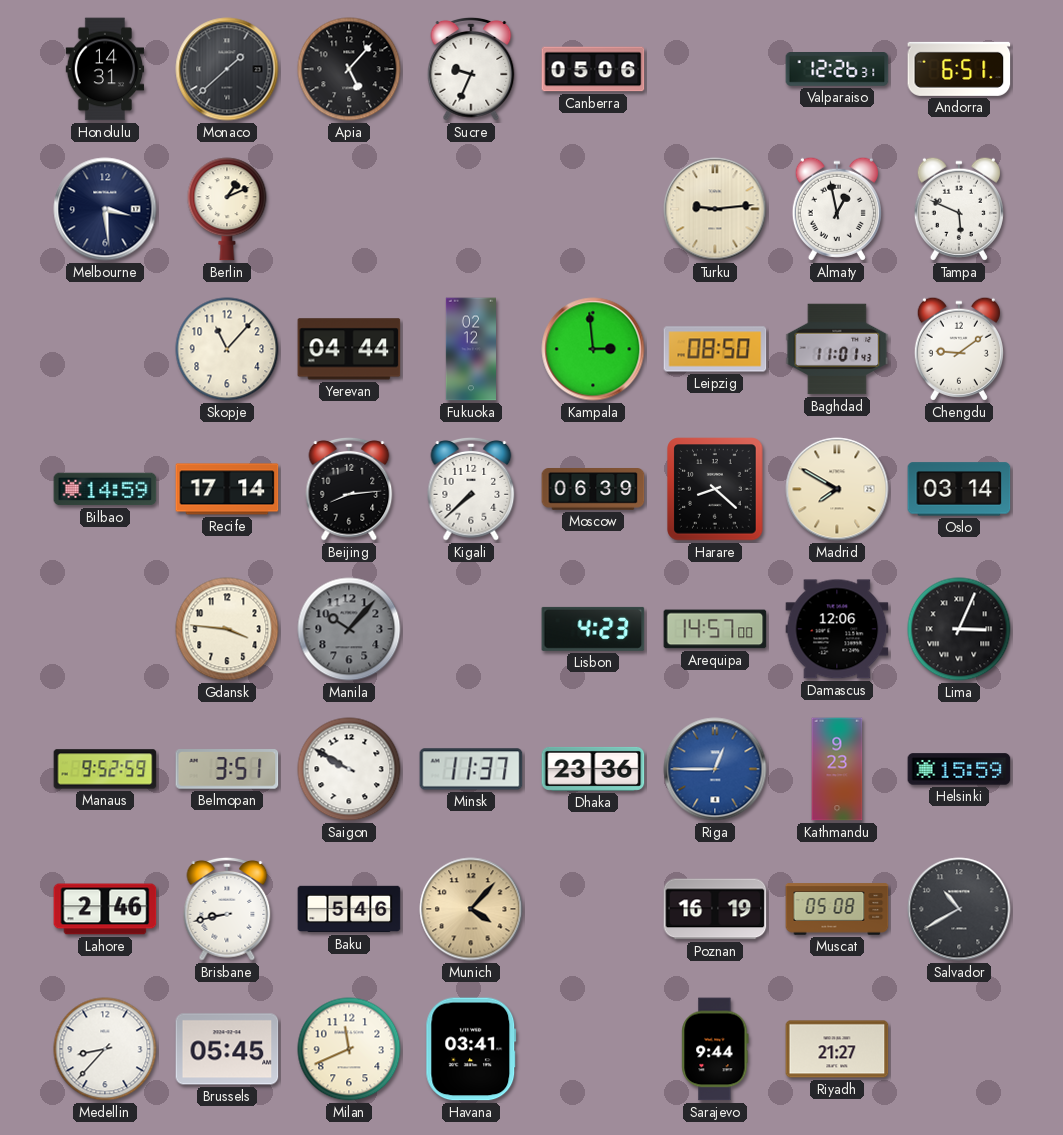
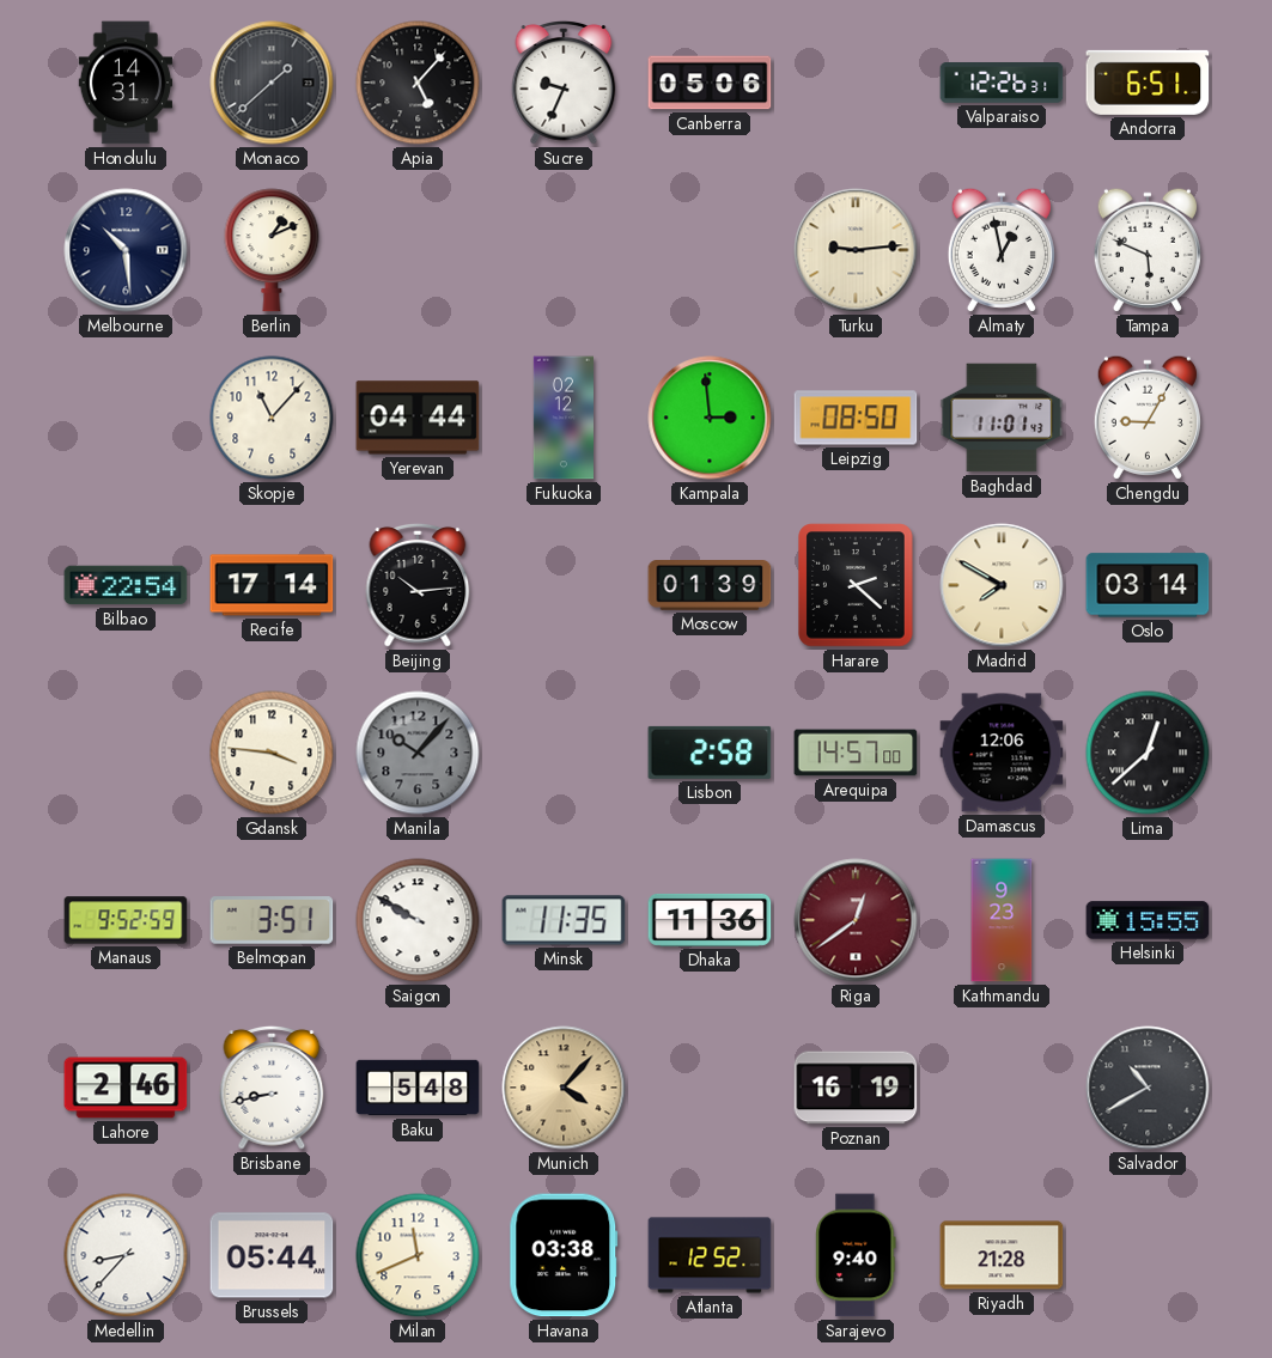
Melbourne: 3:29 -> 10:29 (126, 250)
Chengdu: 9:09 -> 9:05 (1148, 418)
Bilbao: 14:59 -> 22:54 (126, 585)
Beijing: 8:14 -> 10:14 (418, 585)
Kigali: 7:38 -> none (471, 489)
Moscow: 06:39 -> 01:39 (710, 586)
Harare: 8:22 -> 2:22 (856, 585)
Lisbon: 4:23 -> 2:58 (710, 753)
Lima: 3:04 -> 12:38 (1148, 753)
Minsk: 11:37 -> 11:35 (564, 920)
Dhaka: 23:36 -> 11:36 (710, 920)
Riga: 12:45 -> 12:39 (856, 920)
Riga dial: blue -> burgundy (856, 920)
Helsinki: 15:59 -> 15:55 (1148, 920)
Baku: 5:46 -> 5:48 (418, 1088)
Muscat: 05:08 -> none (837, 909)
Brussels: 05:45 -> 05:44 (272, 1255)
Havana: 03:41 -> 03:38 (564, 1255)
Atlanta: none -> 12:52 (710, 1255)
Sarajevo: 9:44 -> 9:40 (856, 1255)
Riyadh: 21:27 -> 21:28 (1002, 1255)
